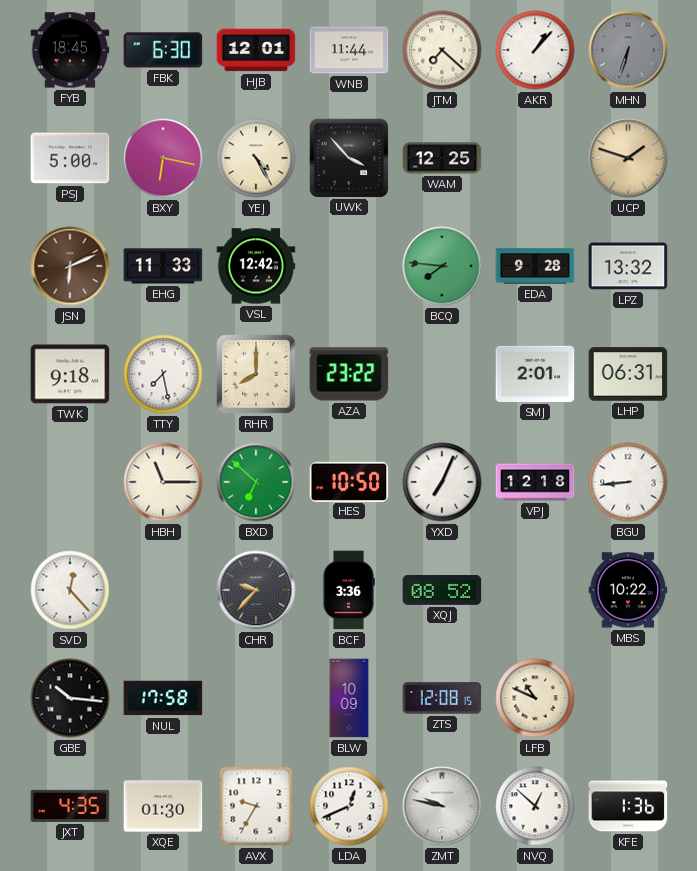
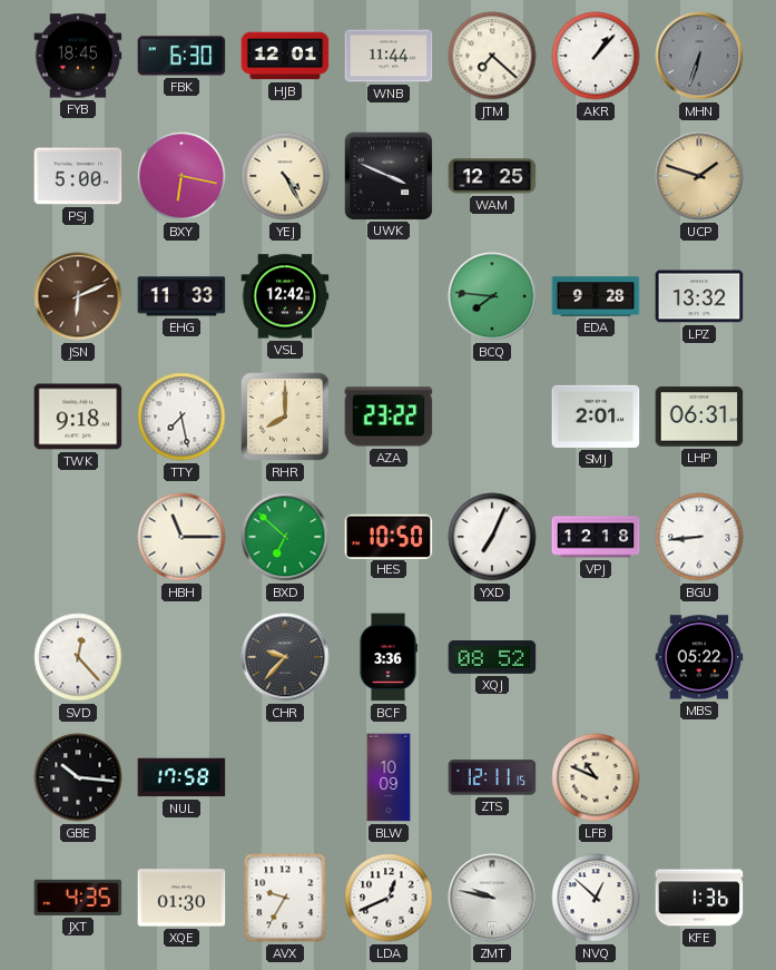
UWK: 3:53 -> 3:49 (387, 175)
MBS: 10:22 -> 05:22 (699, 657)
ZTS: 12:08 -> 12:11 (492, 777)
